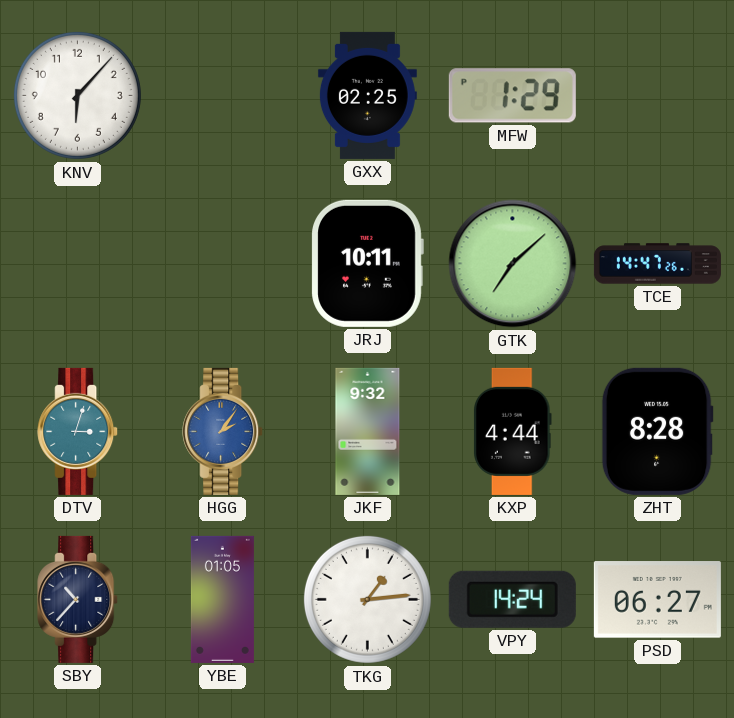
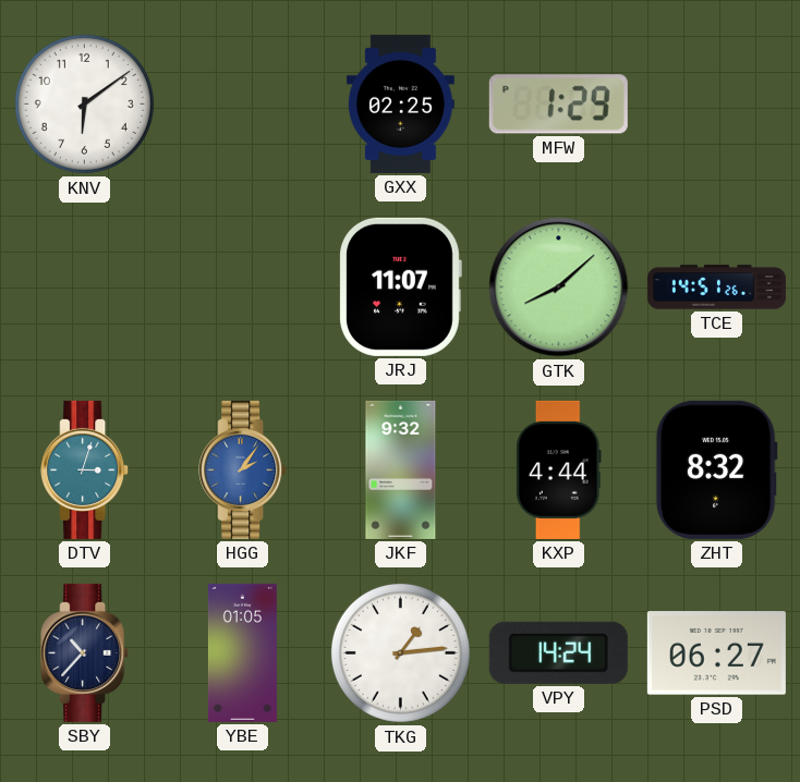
KNV: 6:07 -> 6:09 (84, 103)
JRJ: 10:11 -> 11:07 (400, 286)
GTK: 7:08 -> 8:08 (559, 288)
TCE: 14:47 -> 14:51 (716, 288)
ZHT: 8:28 -> 8:32 (716, 469)
